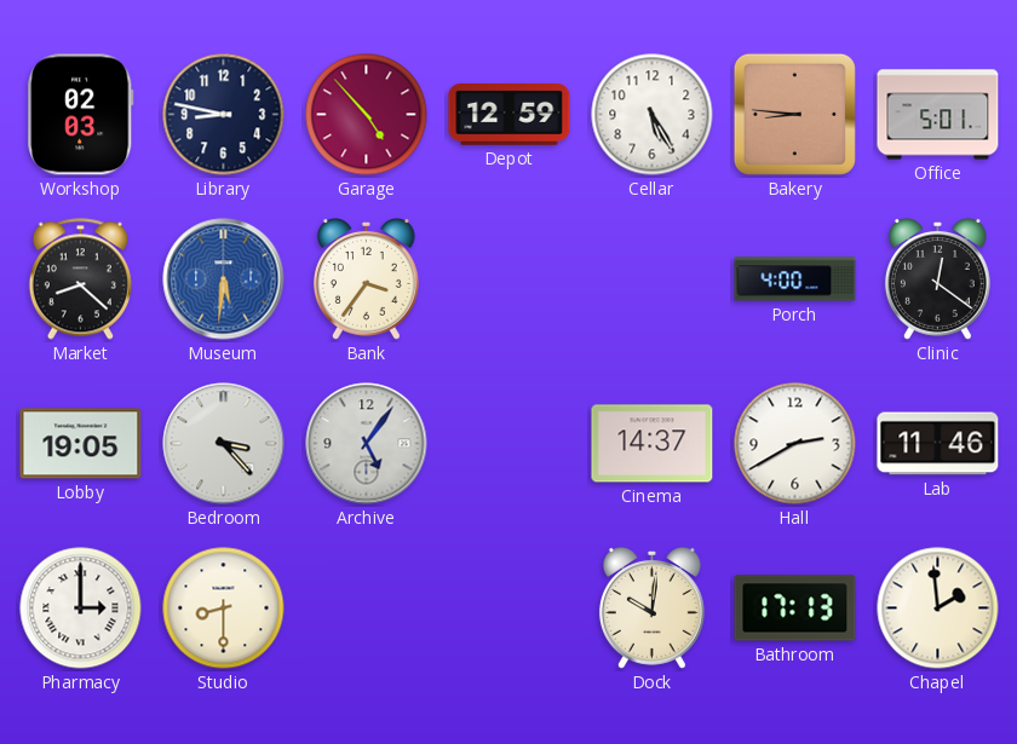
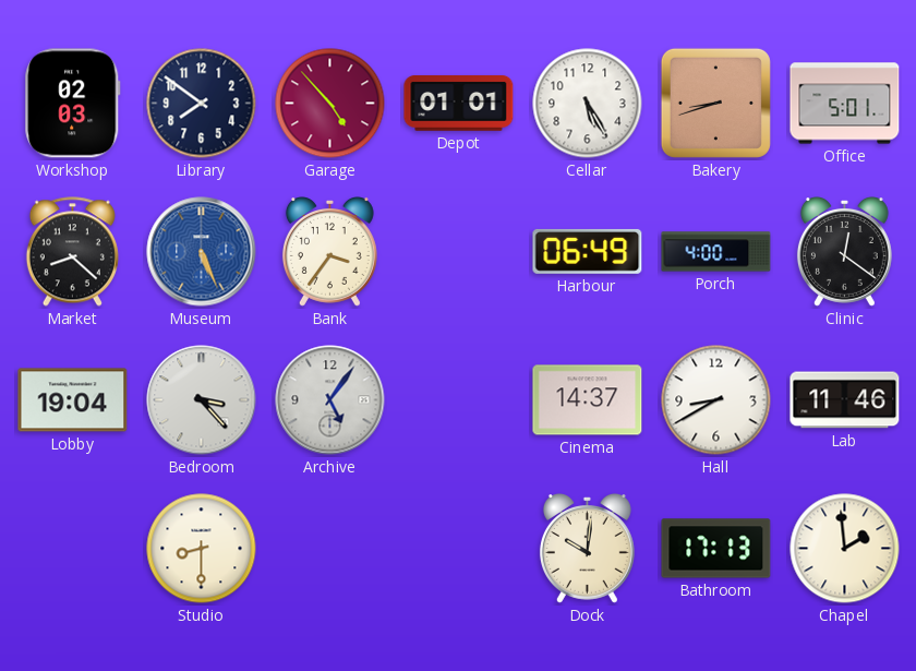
Library: 8:47 -> 7:51 (202, 104)
Depot: 12:59 -> 01:01 (459, 104)
Bakery: 8:46 -> 8:42 (715, 103)
Museum: 5:31 -> 5:26 (202, 252)
Harbour: none -> 06:49 (588, 251)
Lobby: 19:05 -> 19:04 (73, 400)
Hall: 2:40 -> 8:40 (716, 400)
Pharmacy: 3:00 -> none (81, 609)
